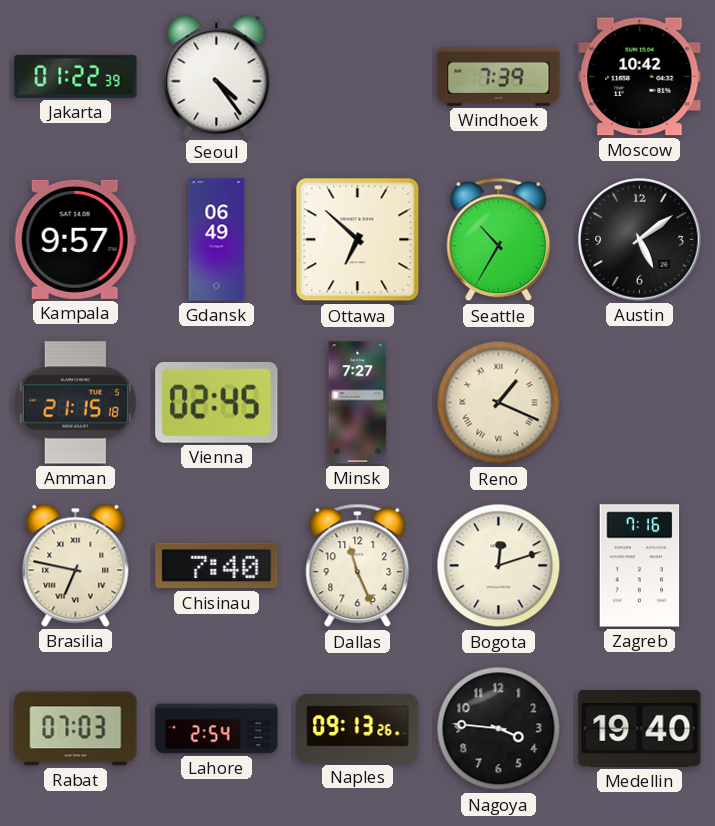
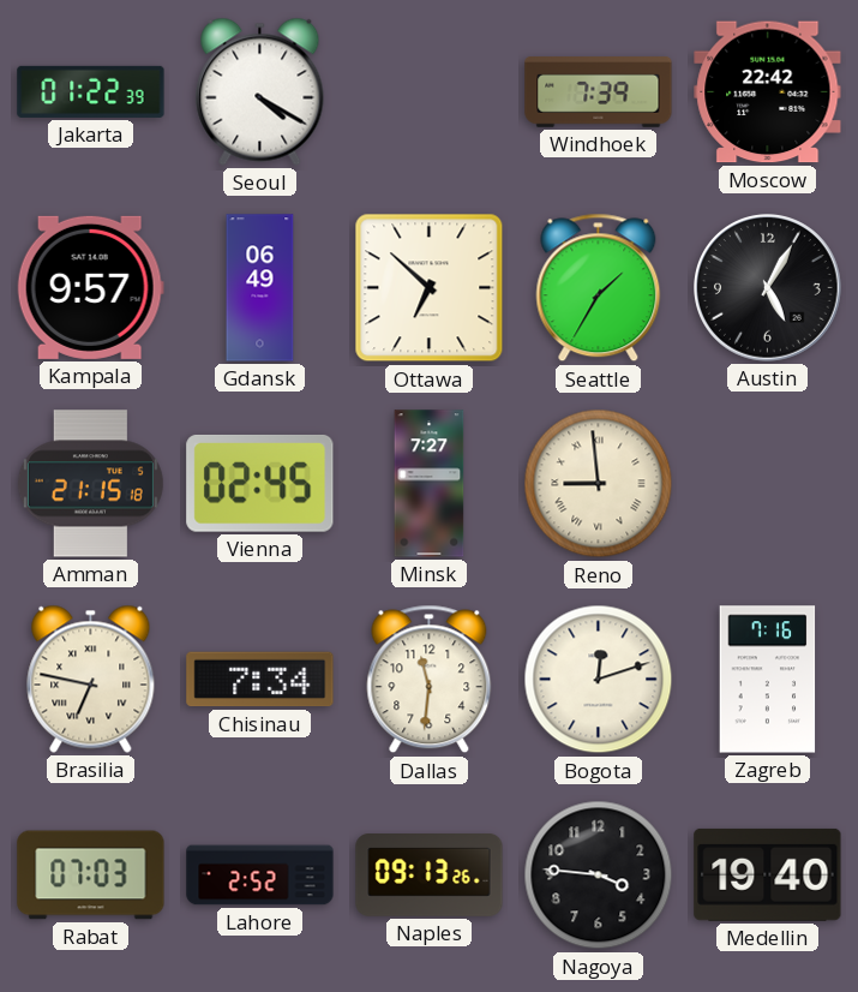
Seoul: 4:24 -> 4:20 (260, 91)
Moscow: 10:42 -> 22:42 (768, 92)
Seattle: 10:35 -> 1:35 (599, 288)
Austin: 5:09 -> 5:05 (768, 288)
Reno: 1:19 -> 8:59 (599, 484)
Chisinau: 7:40 -> 7:34 (260, 680)
Dallas: 11:26 -> 11:31 (430, 680)
Lahore: 2:54 -> 2:52 (260, 876)
